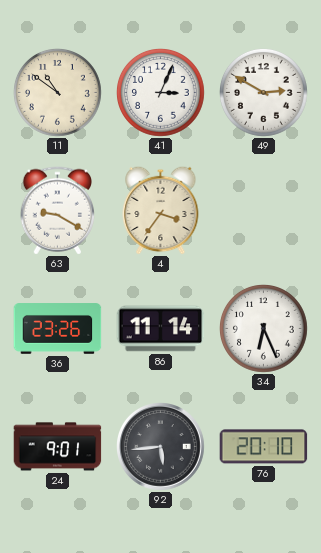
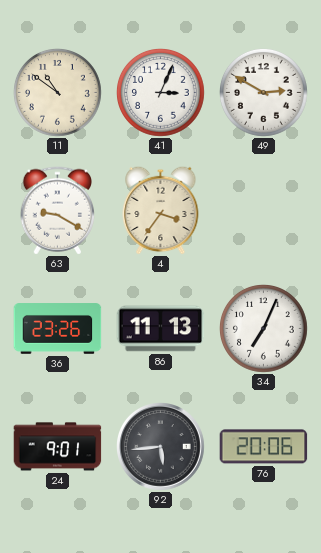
86: 11:14 -> 11:13 (161, 329)
34: 6:26 -> 7:04 (264, 329)
76: 20:10 -> 20:06 (264, 447)
